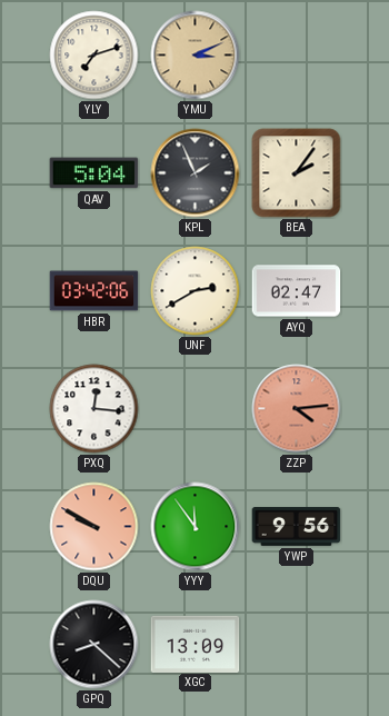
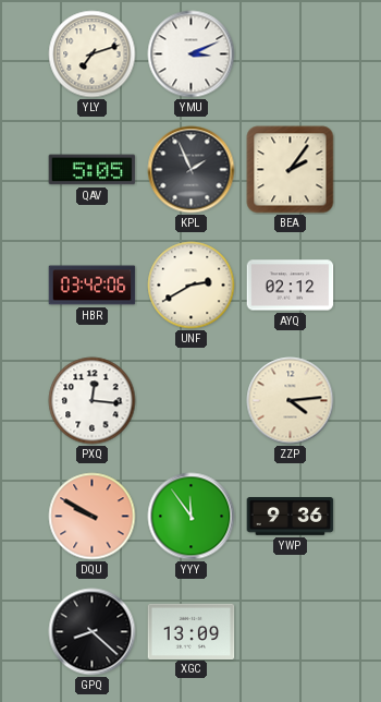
YMU dial: champagne -> white (192, 55)
QAV: 5:04 -> 5:05 (93, 170)
AYQ: 02:47 -> 02:12 (291, 286)
ZZP dial: salmon -> cream (291, 401)
YWP: 9:56 -> 9:36 (291, 517)
